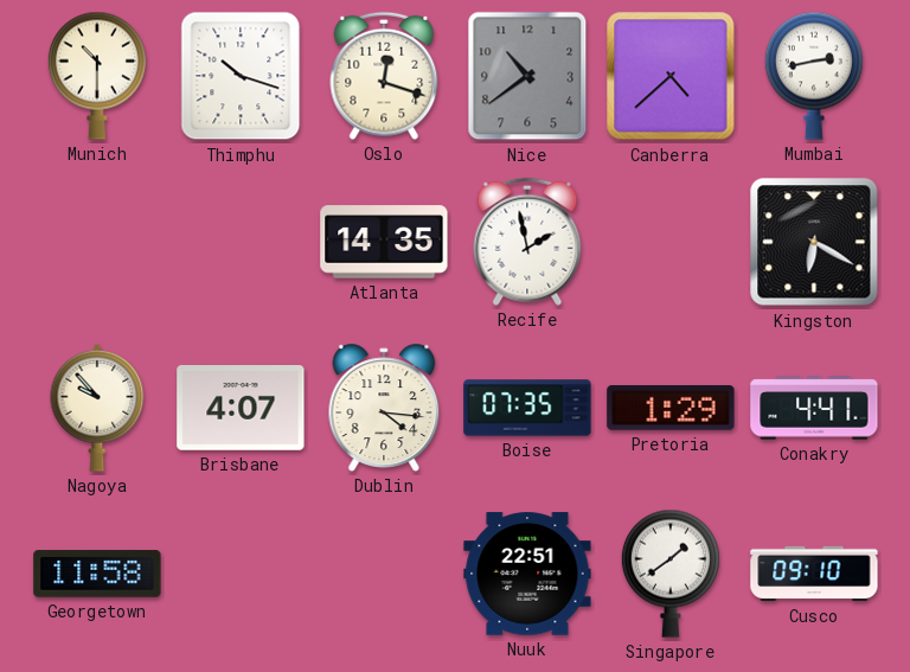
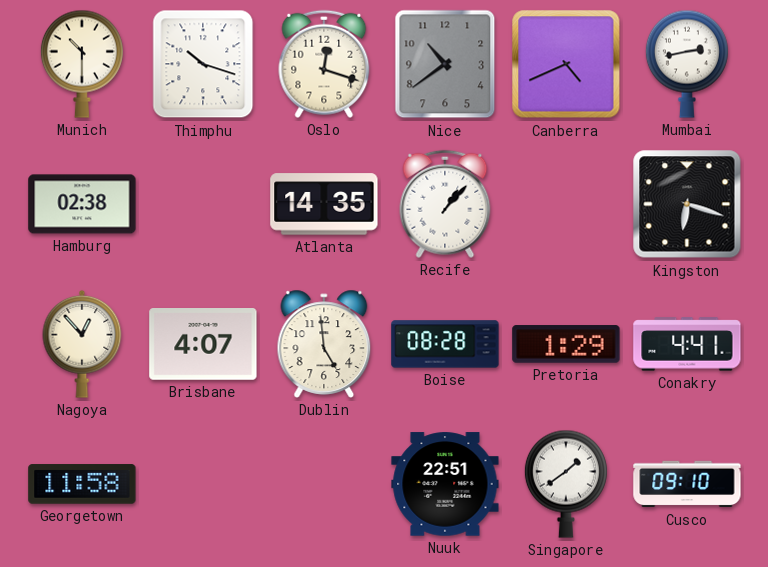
Canberra: 4:38 -> 4:41 (566, 64)
Hamburg: none -> 02:38 (82, 204)
Recife: 1:58 -> 1:07 (445, 204)
Kingston: 6:20 -> 6:18 (687, 204)
Nagoya: 9:53 -> 12:53 (82, 344)
Dublin: 4:16 -> 4:59 (324, 344)
Boise: 07:35 -> 08:28 (445, 344)
